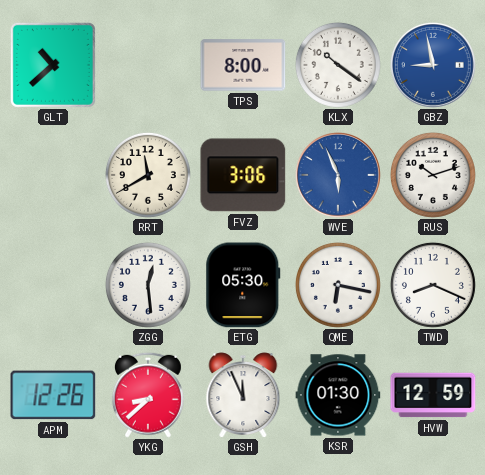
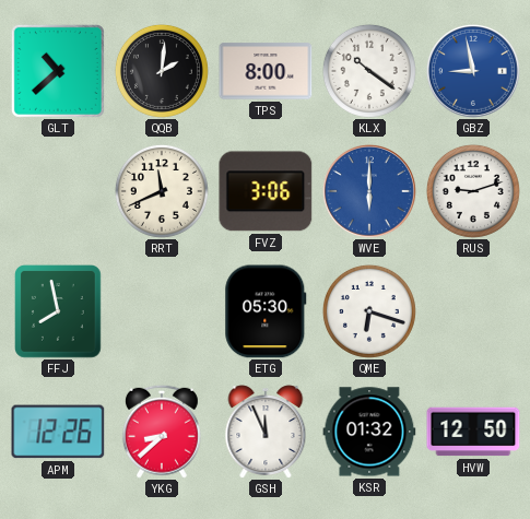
QQB: none -> 2:01 (162, 71)
RRT: 11:40 -> 11:41 (162, 191)
WVE: 5:56 -> 6:00 (369, 191)
RUS: 10:12 -> 9:12 (473, 191)
FFJ: none -> 7:58 (59, 311)
ZGG: 12:29 -> none (148, 285)
QME: 6:17 -> 6:18 (369, 311)
TWD: 8:19 -> none (433, 285)
KSR: 01:30 -> 01:32 (369, 432)
HVW: 12:59 -> 12:50 (473, 432)
